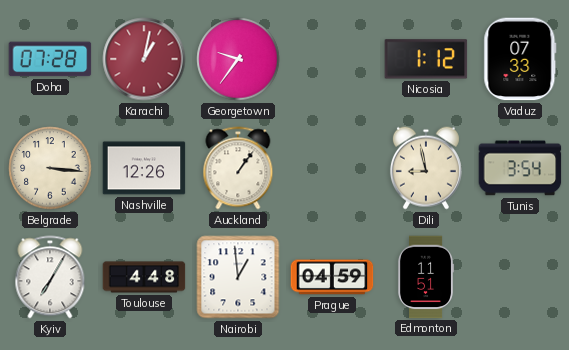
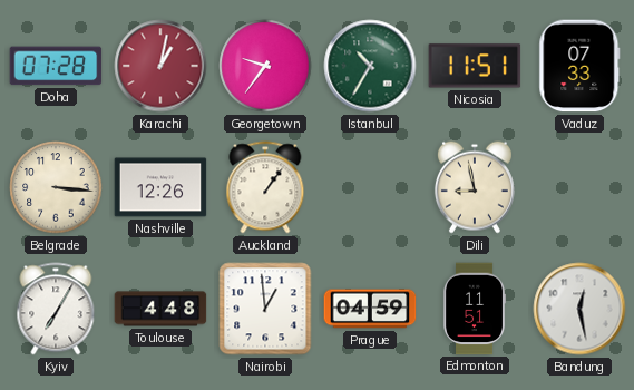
Istanbul: none -> 10:35 (370, 66)
Nicosia: 1:12 -> 11:51 (475, 66)
Tunis: 3:54 -> none (520, 168)
Bandung: none -> 12:28 (579, 309)
